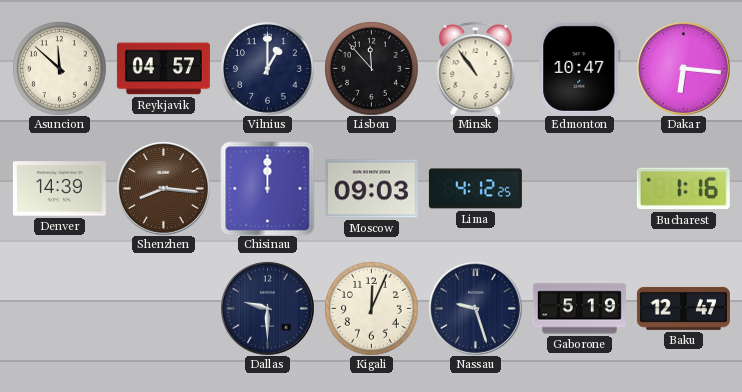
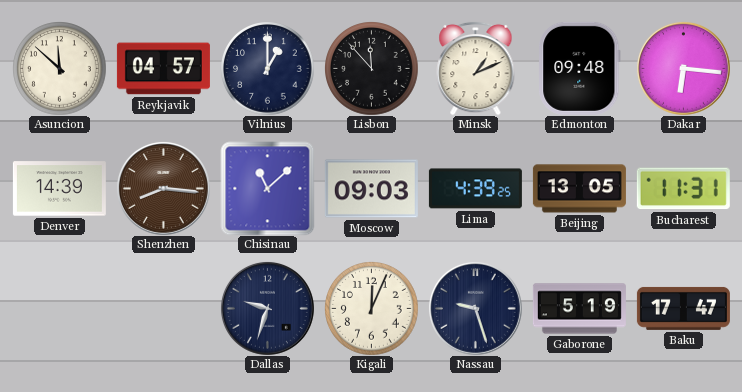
Minsk: 10:54 -> 1:11 (476, 68)
Edmonton: 10:47 -> 09:48 (580, 68)
Chisinau: 12:00 -> 11:08 (267, 188)
Lima: 4:12 -> 4:39 (475, 189)
Beijing: none -> 13:05 (579, 189)
Bucharest: 1:16 -> 11:31 (683, 189)
Dallas: 9:30 -> 9:33 (267, 308)
Baku: 12:47 -> 17:47 (683, 308)
